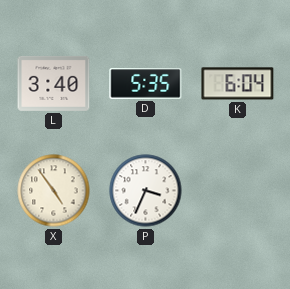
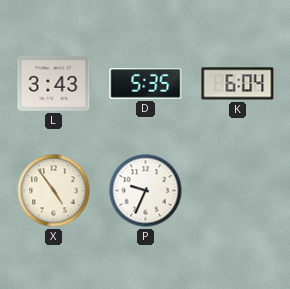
L: 3:40 -> 3:43 (54, 83)
P: 3:34 -> 9:34 (146, 191)
